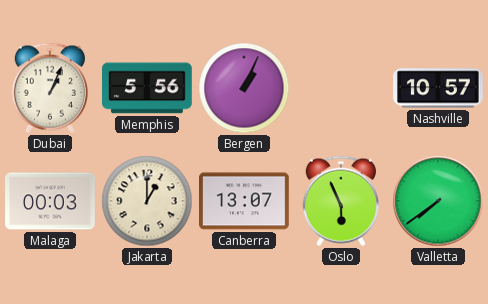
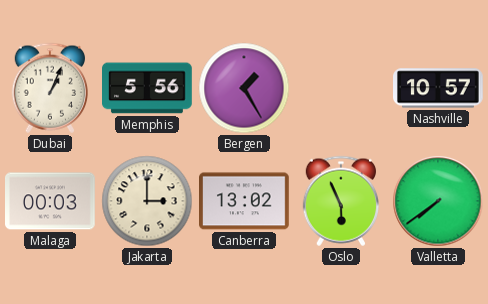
Bergen: 1:04 -> 1:25 (244, 88)
Jakarta: 1:00 -> 3:00 (147, 201)
Canberra: 13:07 -> 13:02 (245, 201)
